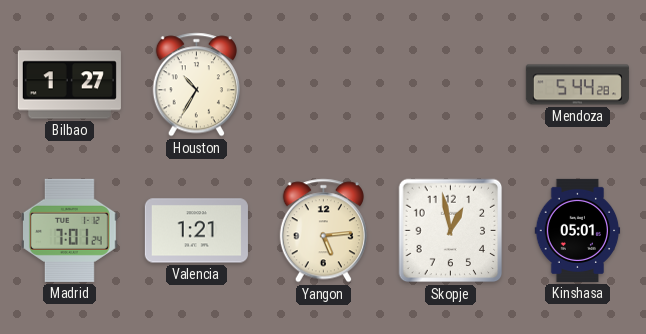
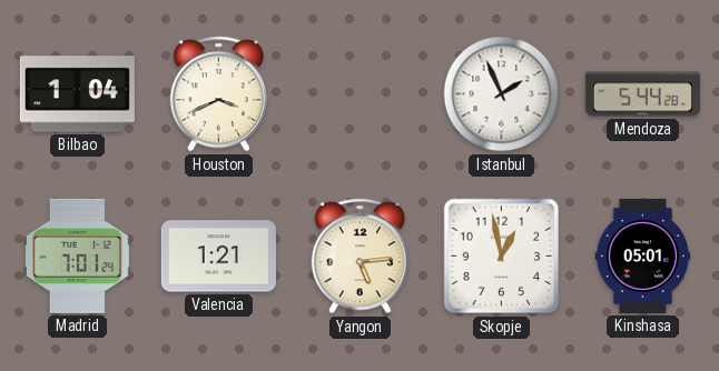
Bilbao: 1:27 -> 1:04 (77, 94)
Houston: 10:35 -> 3:41 (218, 94)
Istanbul: none -> 1:56 (502, 94)
